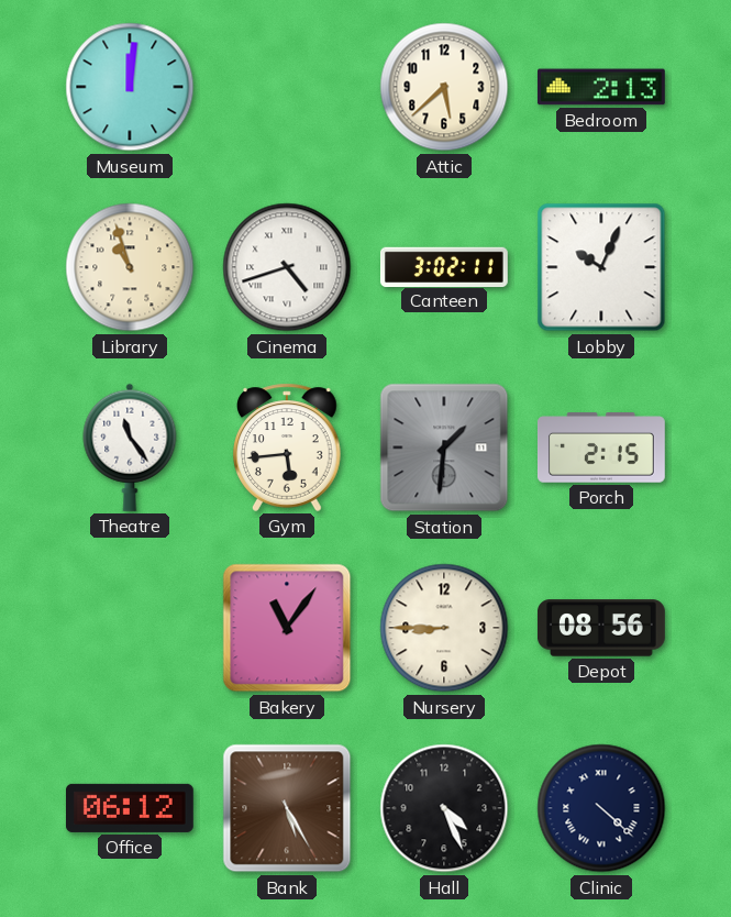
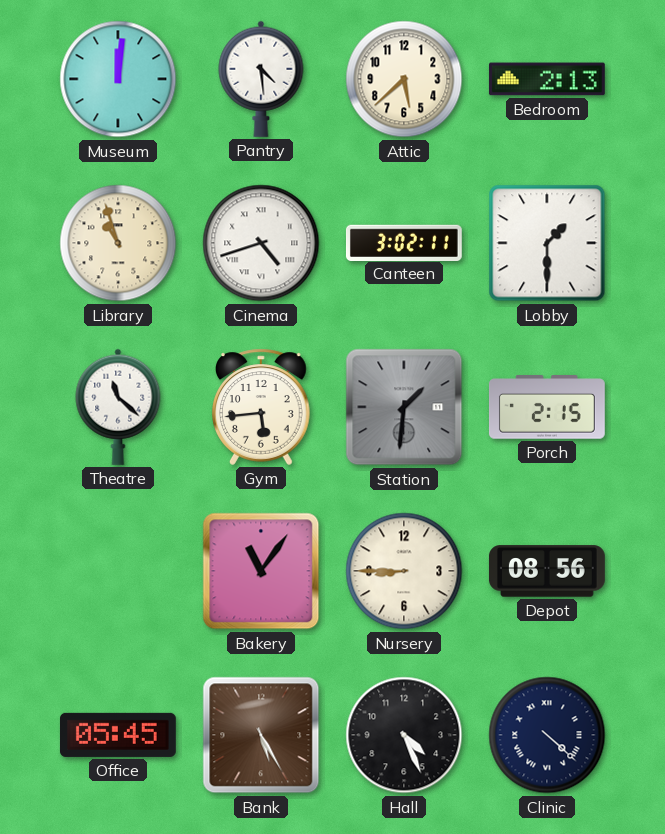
Pantry: none -> 4:29 (261, 79)
Lobby: 10:04 -> 1:30 (547, 243)
Theatre: 11:24 -> 11:22 (118, 407)
Office: 06:12 -> 05:45 (118, 735)
